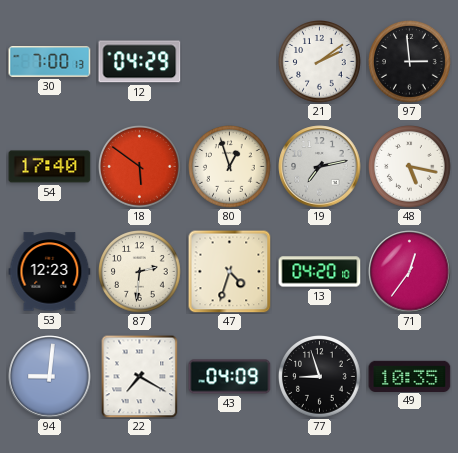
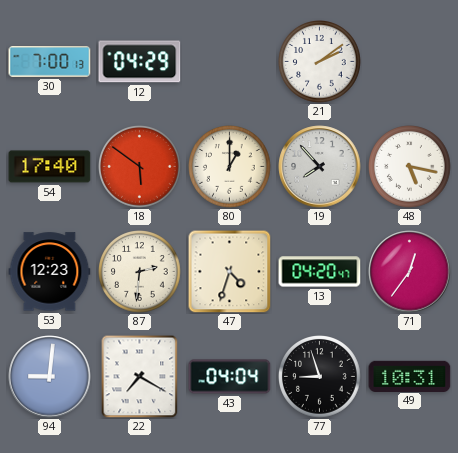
97: 2:59 -> none (410, 62)
80: 12:57 -> 1:00 (230, 167)
19: 7:13 -> 7:53 (320, 167)
13: 04:20:10 -> 04:20:47 (320, 272)
43: 04:09 -> 04:04 (230, 377)
49: 10:35 -> 10:31 (410, 376)
